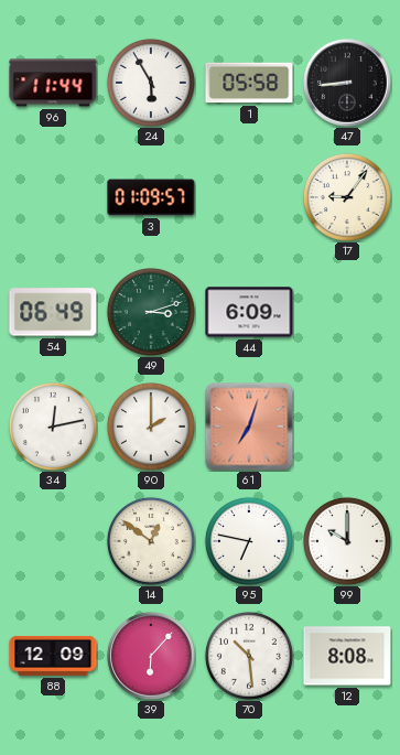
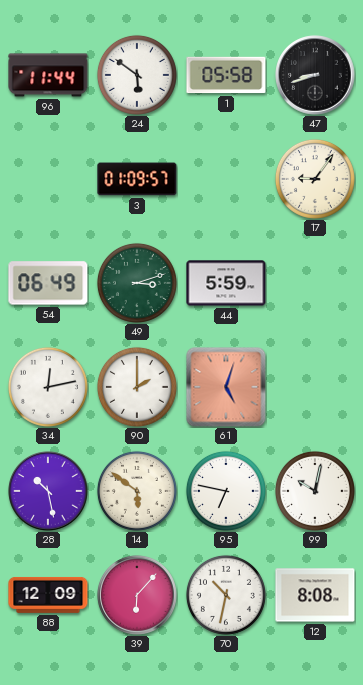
24: 5:55 -> 5:51 (137, 75)
47: 8:44 -> 8:42 (315, 75)
44: 6:09 -> 5:59 (226, 283)
61: 7:03 -> 5:03 (226, 387)
28: none -> 10:28 (48, 491)
14: 12:51 -> 5:51 (137, 491)
99: 10:00 -> 10:02 (315, 491)
70: 10:29 -> 10:32 (226, 595)
